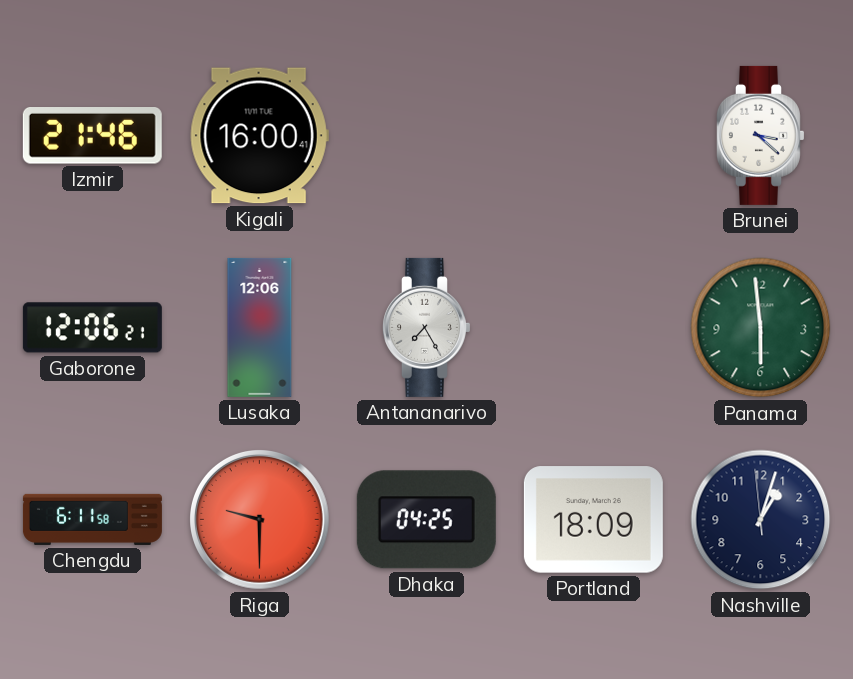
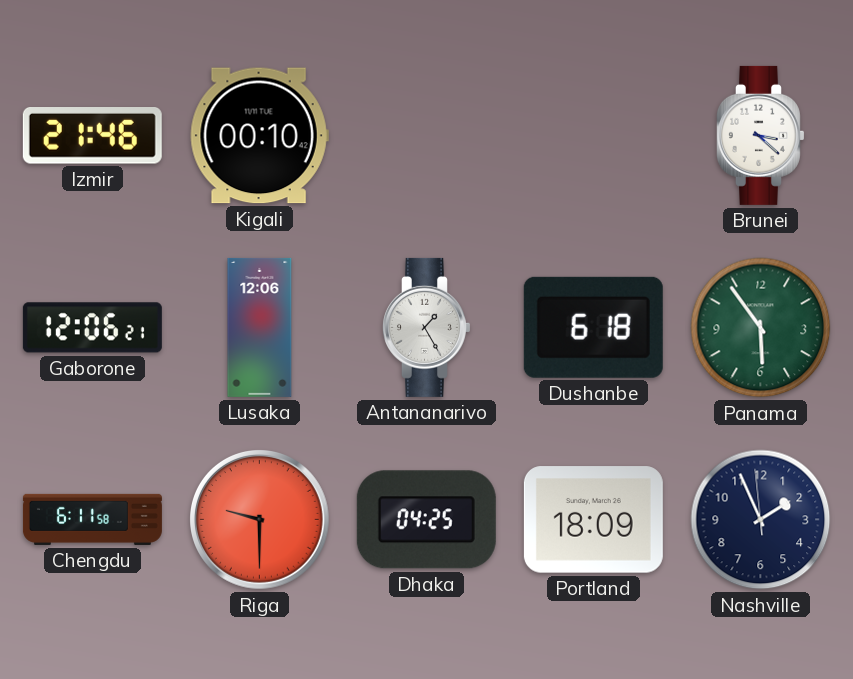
Kigali: 16:00 -> 00:10 (259, 136)
Antananarivo: 7:25 -> 1:25 (427, 327)
Dushanbe: none -> 6:18 (593, 327)
Panama: 5:59 -> 5:54 (761, 328)
Nashville: 1:02 -> 1:55 (761, 520)
